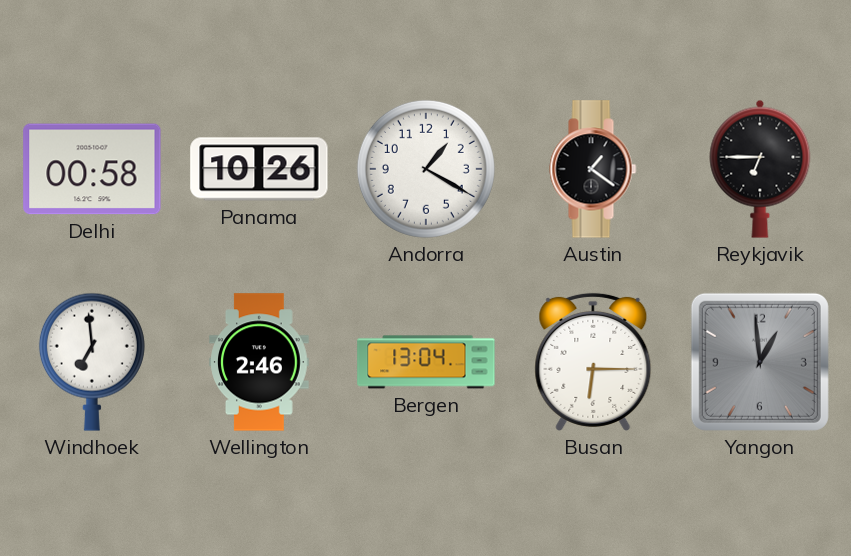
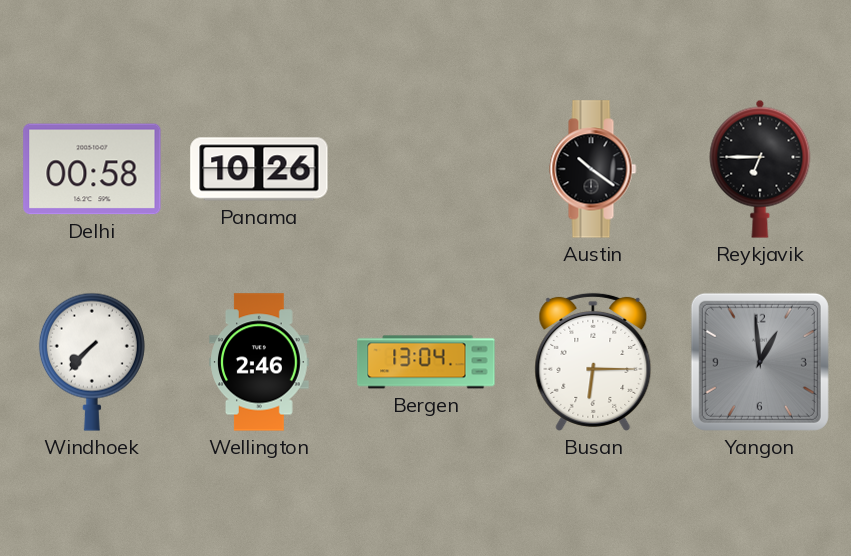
Andorra: 1:20 -> none (426, 169)
Austin: 1:21 -> 10:21 (593, 169)
Windhoek: 6:59 -> 7:37 (92, 362)
